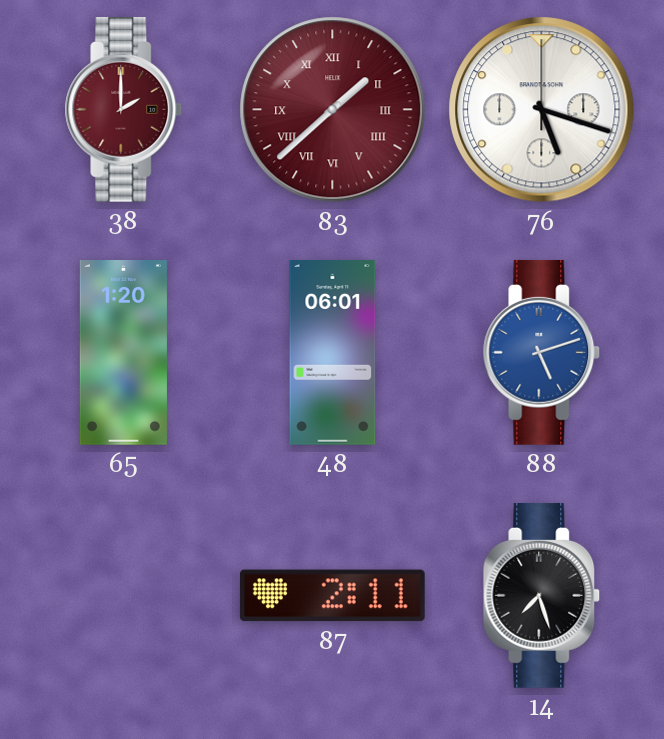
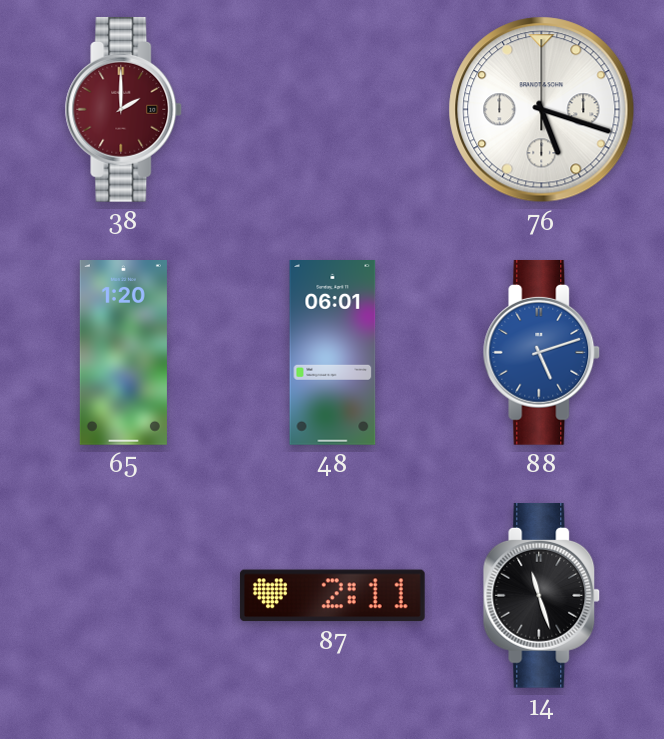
83: 1:38 -> none (333, 110)
14: 7:27 -> 11:27 (542, 595)
